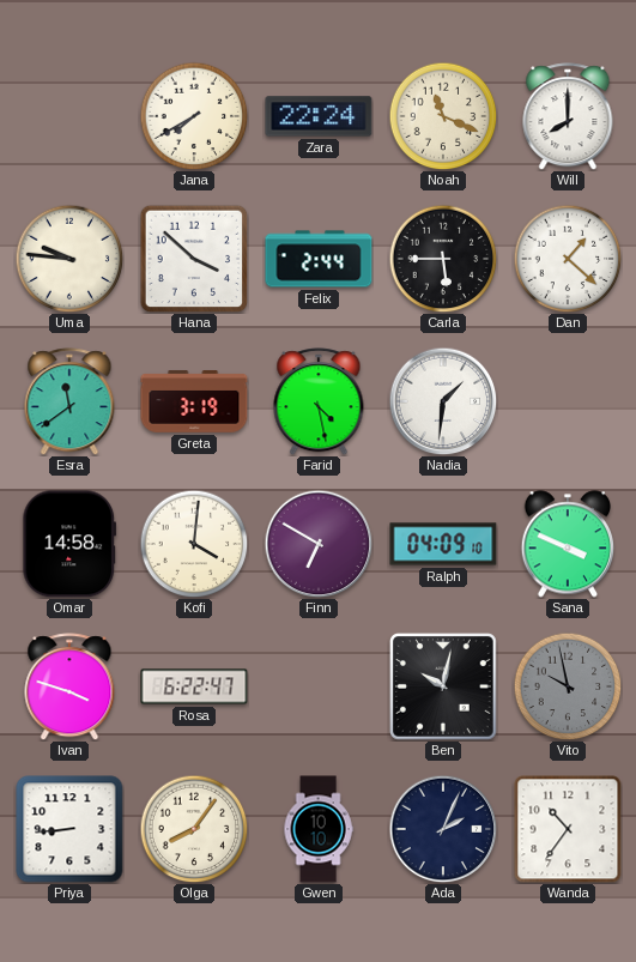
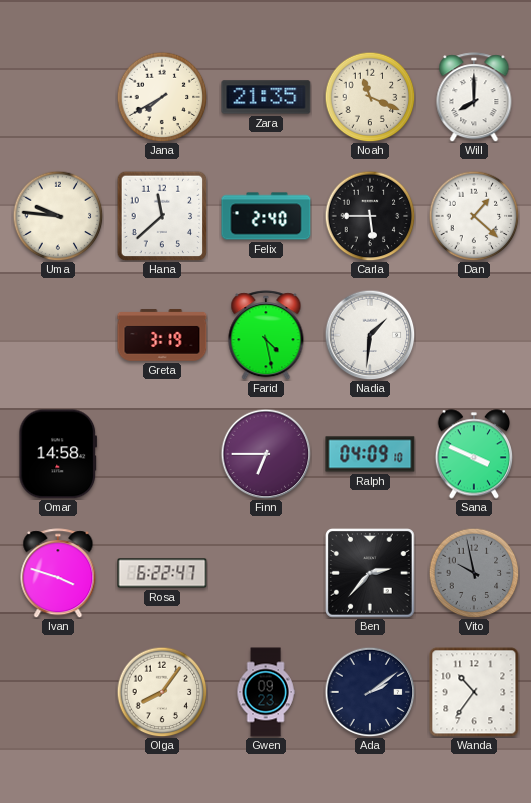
Zara: 22:24 -> 21:35 (266, 97)
Hana: 3:52 -> 11:38 (162, 216)
Felix: 2:44 -> 2:40 (266, 216)
Esra: 11:39 -> none (69, 401)
Kofi: 4:01 -> none (194, 544)
Finn: 6:50 -> 6:45 (266, 454)
Ben: 10:02 -> 2:37 (370, 573)
Priya: 8:44 -> none (69, 829)
Gwen: 10:10 -> 09:23 (266, 692)
Ada: 2:04 -> 2:09 (370, 692)
